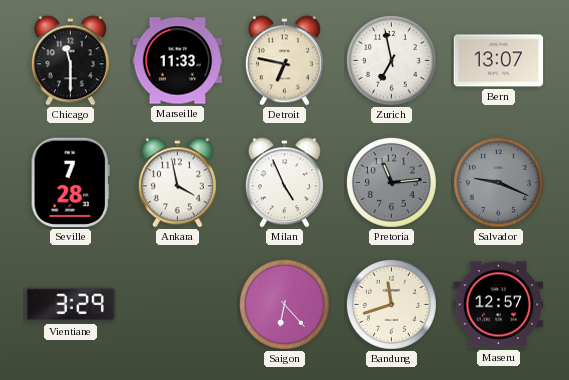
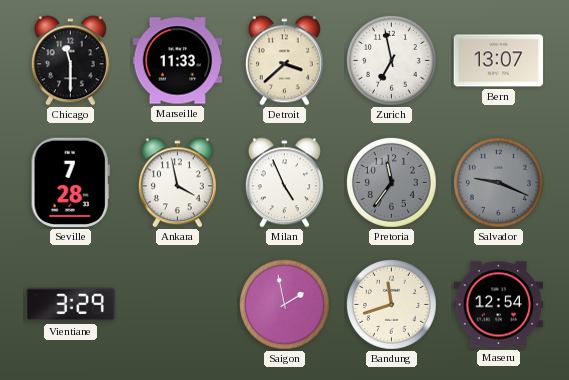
Detroit: 6:47 -> 3:38 (284, 61)
Pretoria: 11:14 -> 11:36 (391, 182)
Saigon: 6:23 -> 1:58 (284, 304)
Maseru: 12:57 -> 12:54 (499, 305)
